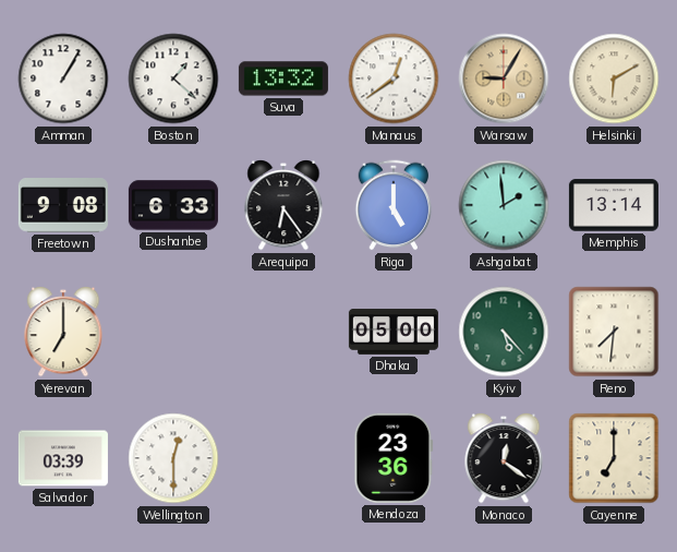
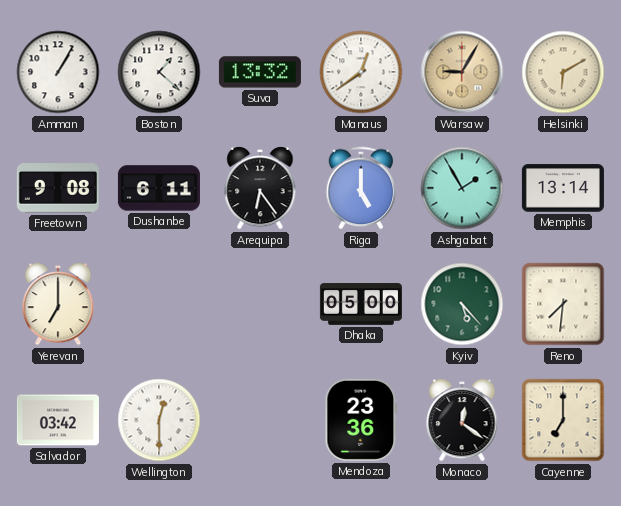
Dushanbe: 6:33 -> 6:11 (159, 188)
Ashgabat: 1:59 -> 1:55 (462, 188)
Salvador: 03:39 -> 03:42 (58, 420)
